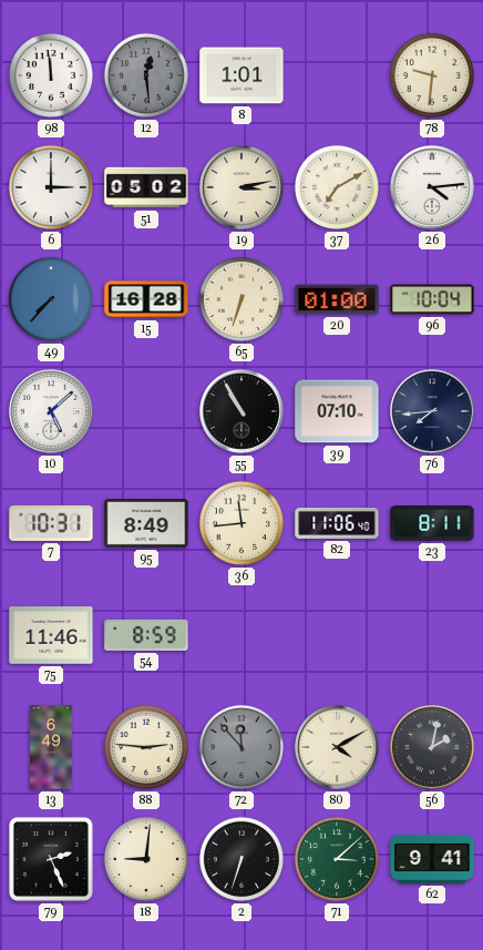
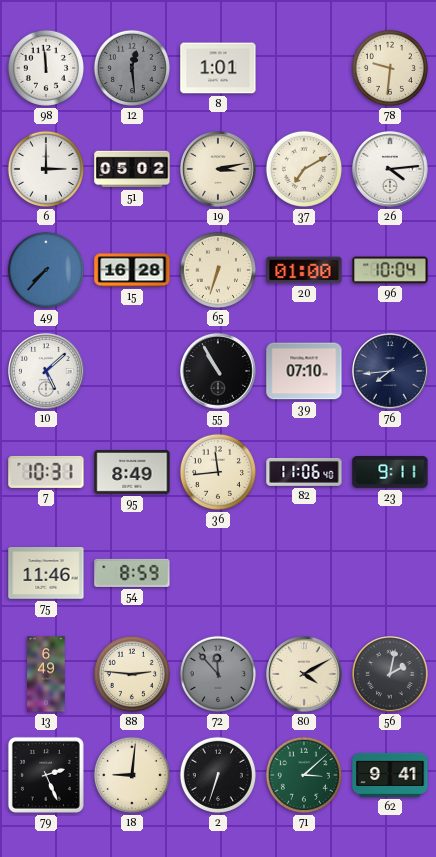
23: 8:11 -> 9:11 (390, 473)
